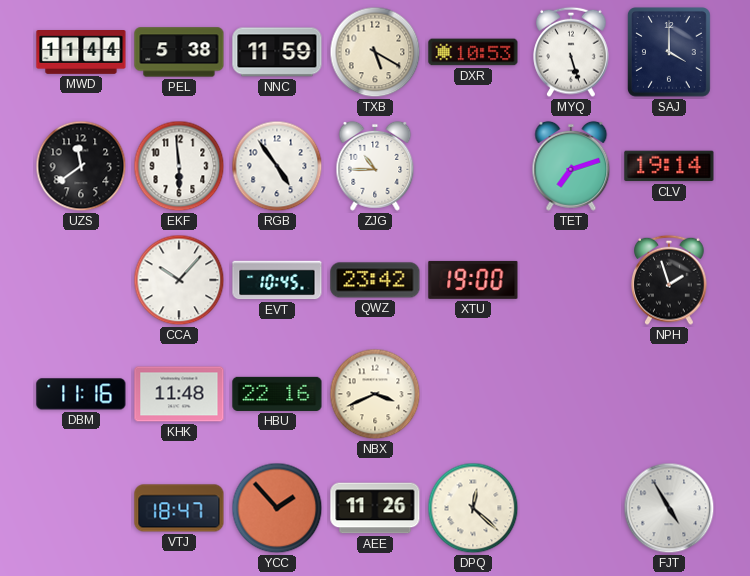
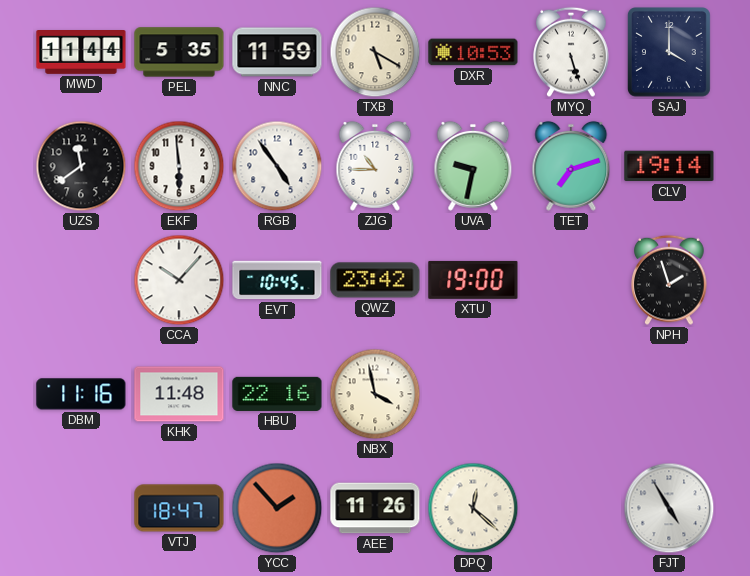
PEL: 5:38 -> 5:35 (179, 52)
UVA: none -> 9:32 (473, 166)
NBX: 3:41 -> 3:58 (375, 394)
